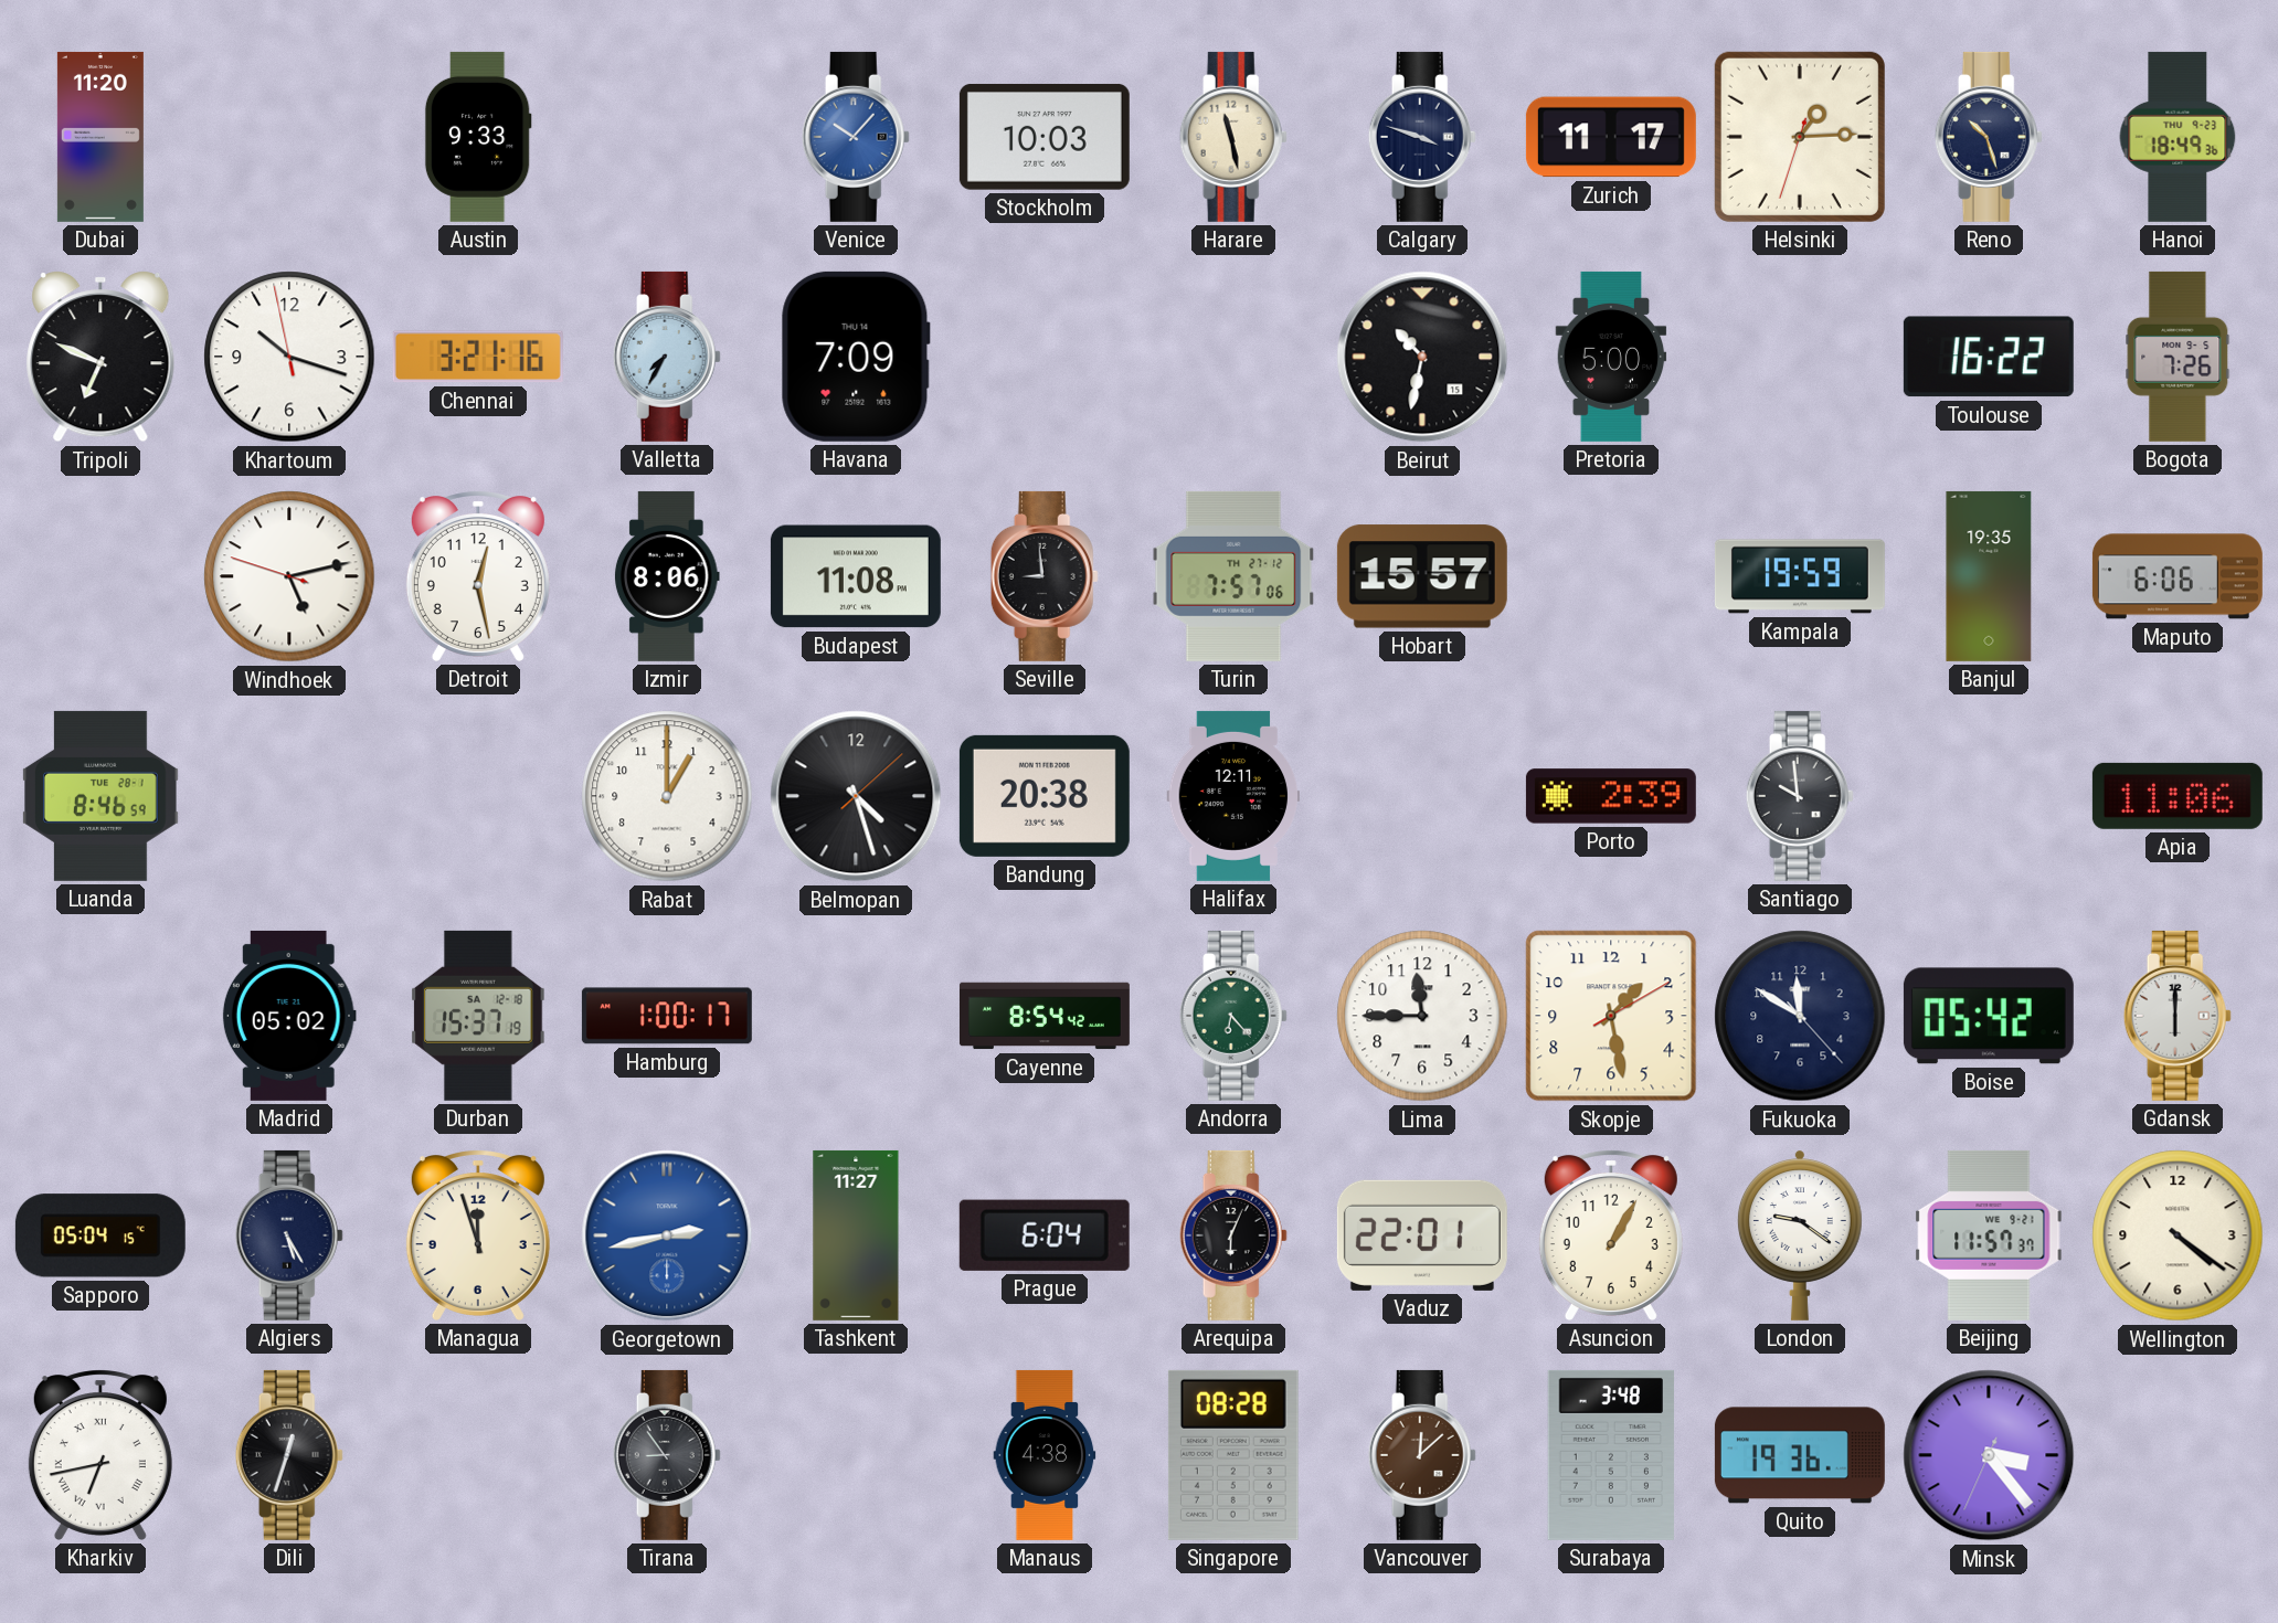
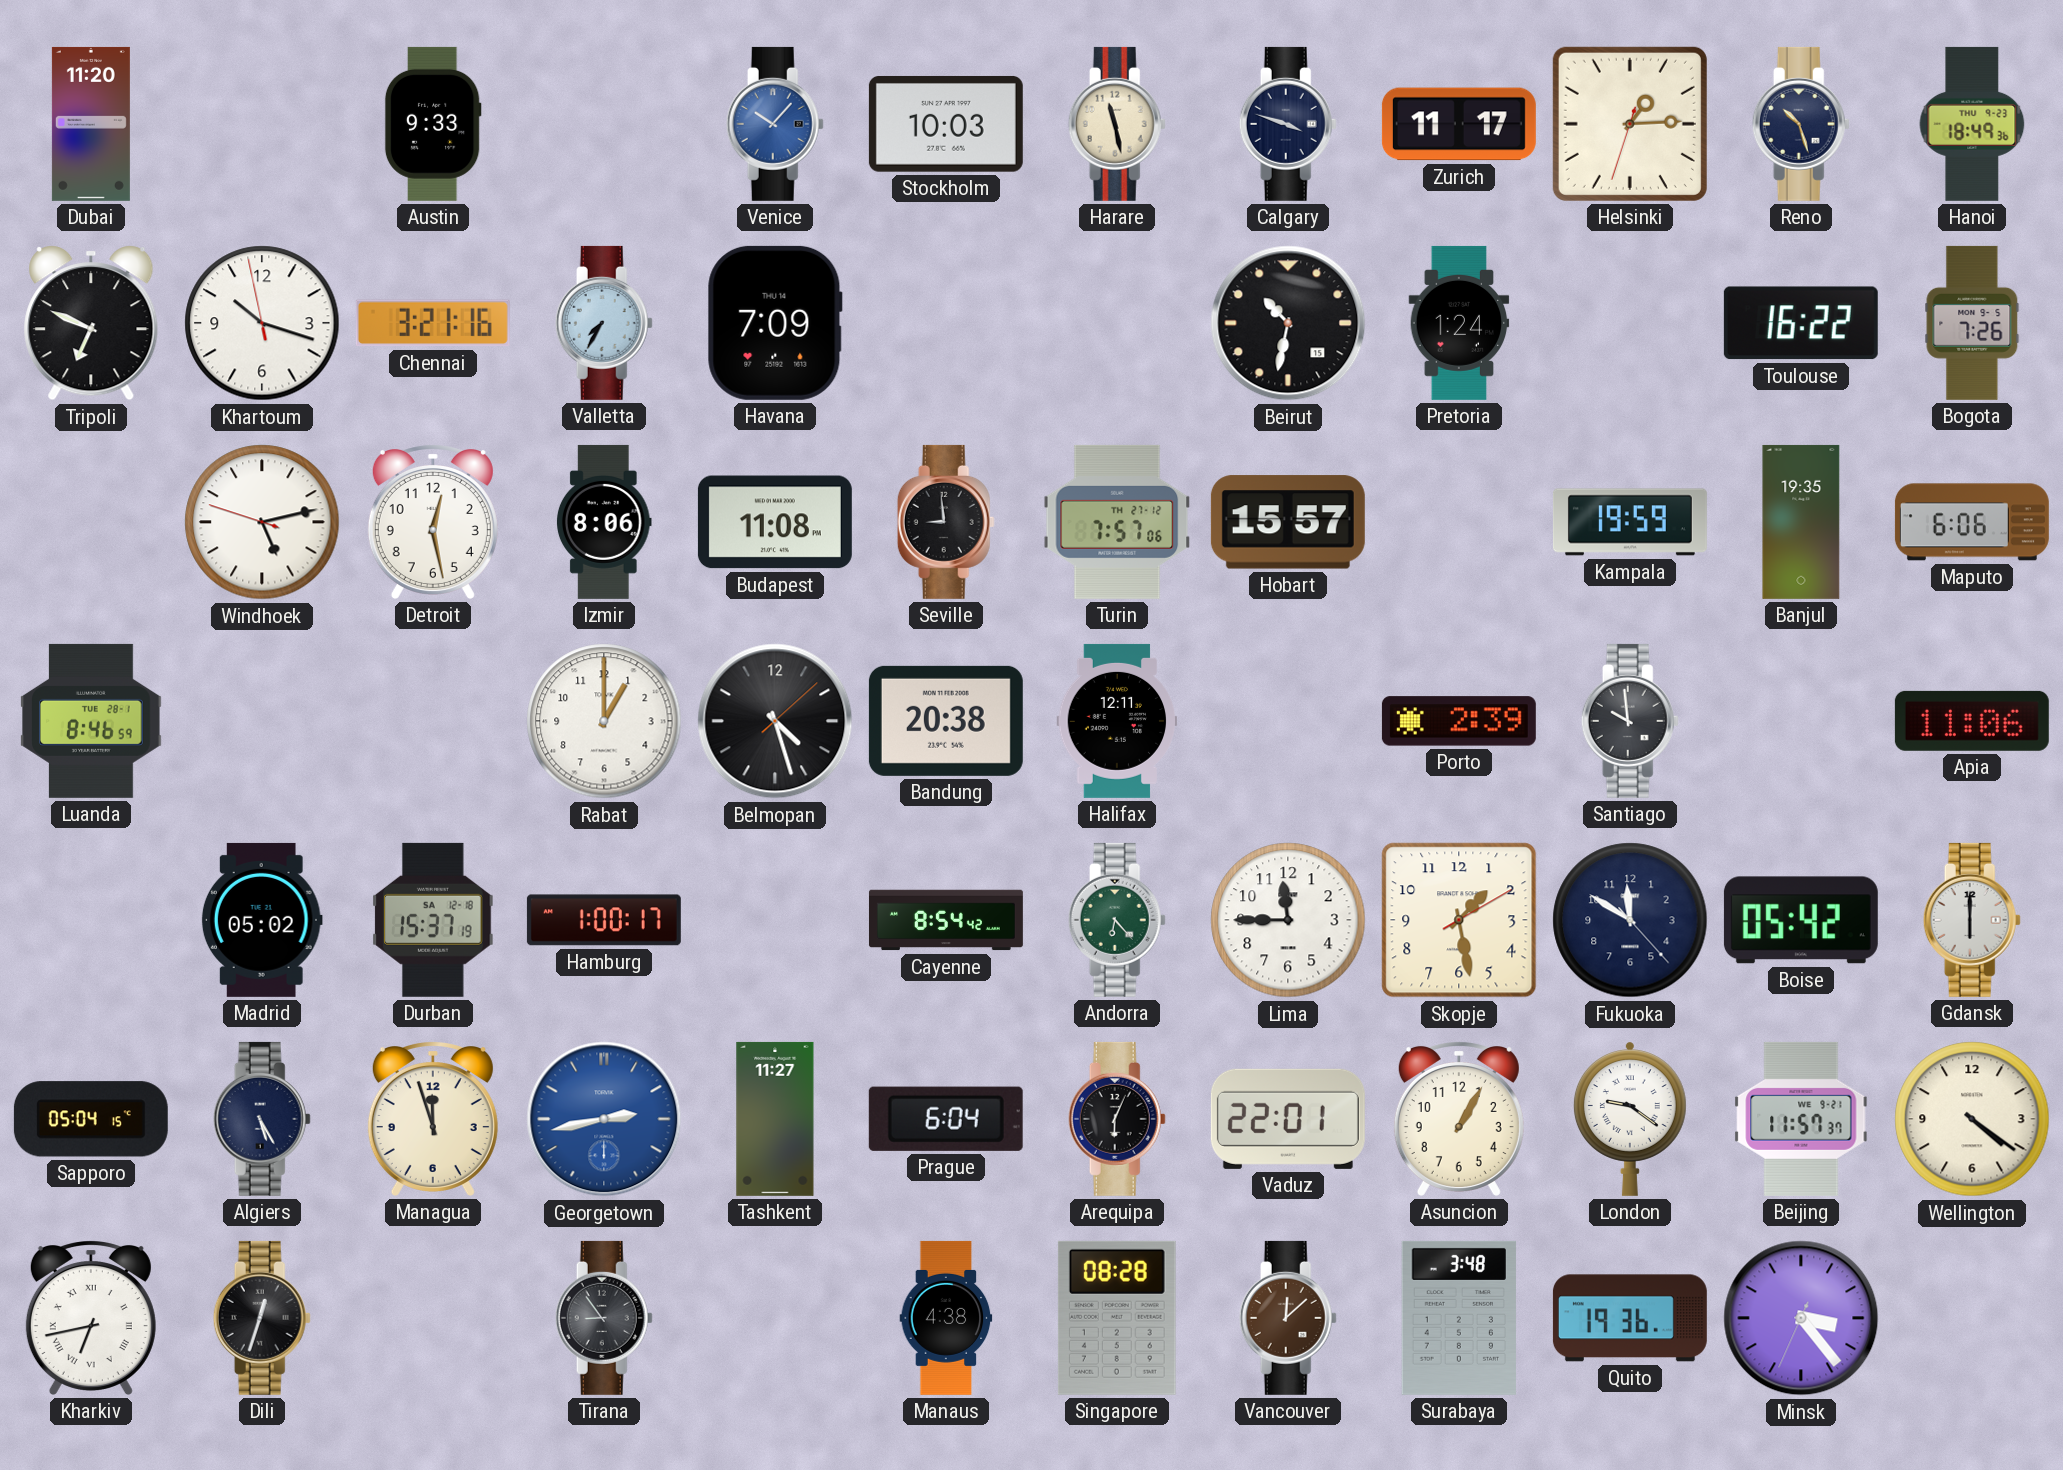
Pretoria: 5:00 -> 1:24 (1459, 323)
